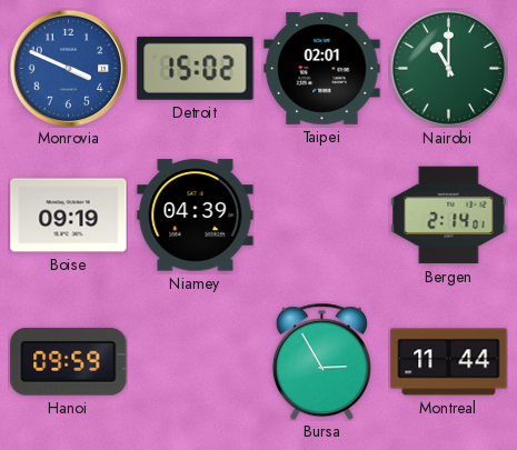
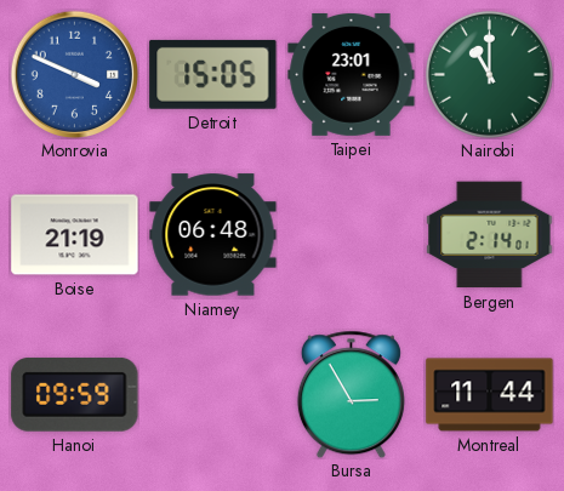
Detroit: 15:02 -> 15:05 (213, 74)
Taipei: 02:01 -> 23:01 (352, 74)
Boise: 09:19 -> 21:19 (75, 235)
Niamey: 04:39 -> 06:48 (213, 235)
